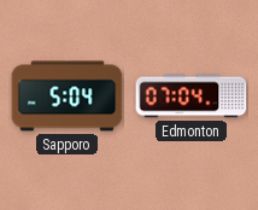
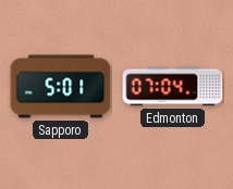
Sapporo: 5:04 -> 5:01 (61, 87)
